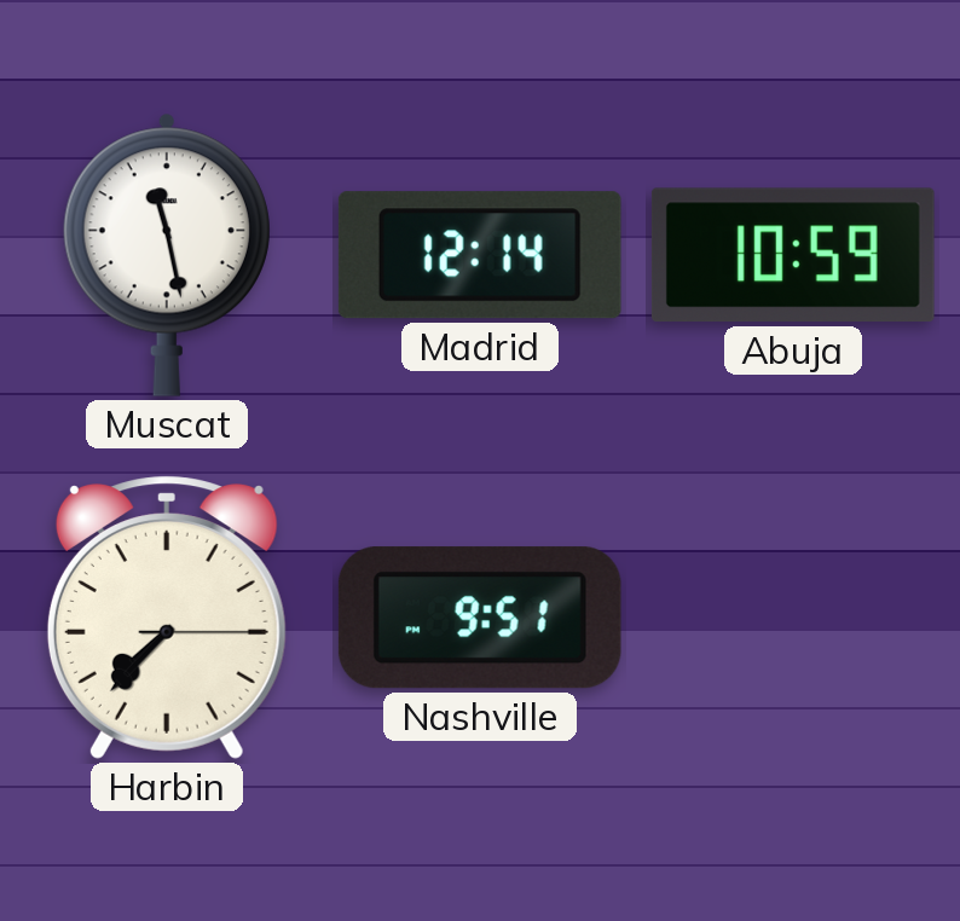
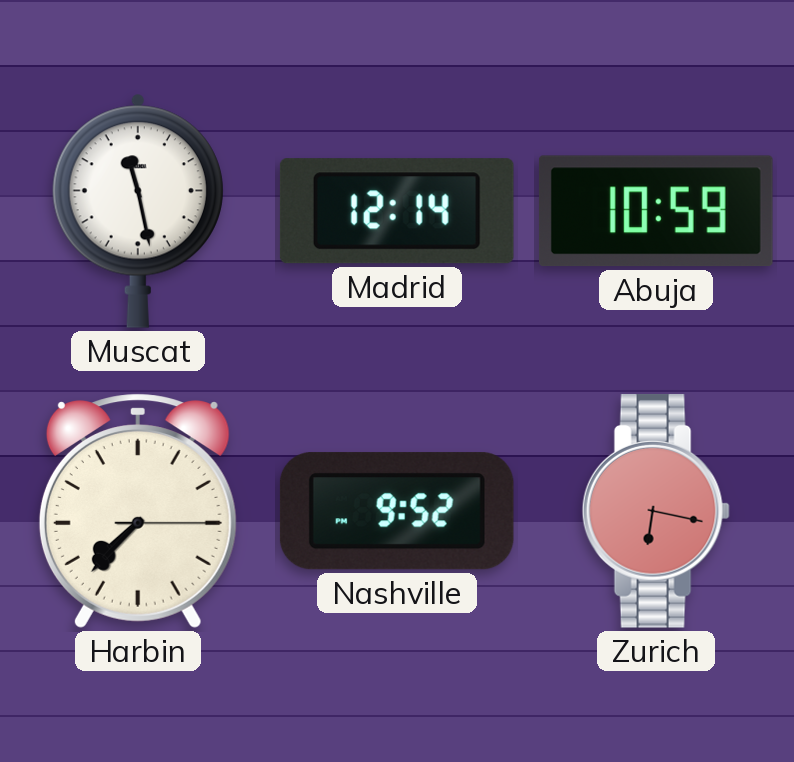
Nashville: 9:51 -> 9:52 (397, 511)
Zurich: none -> 6:17 (656, 511)
